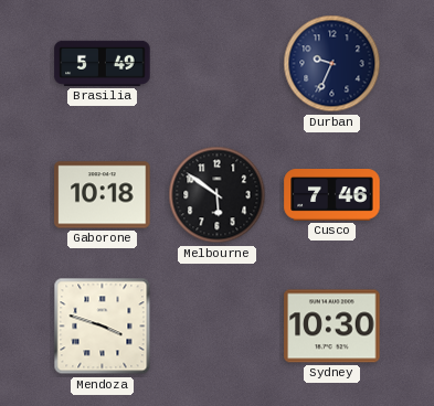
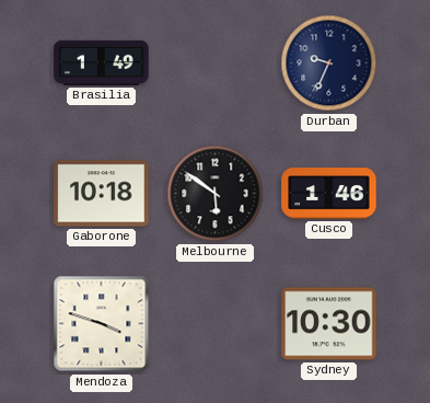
Brasilia: 5:49 -> 1:49 (102, 62)
Cusco: 7:46 -> 1:46 (329, 194)
